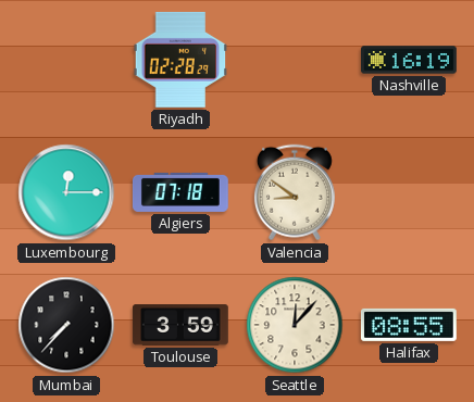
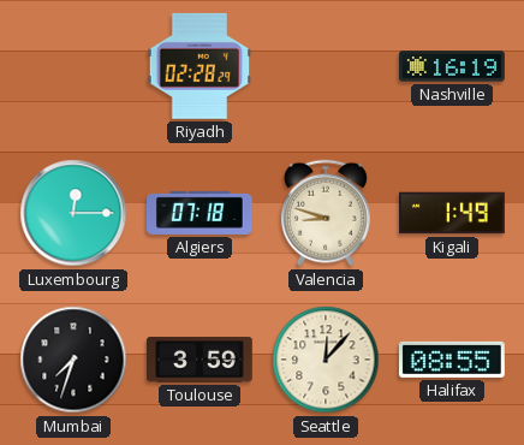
Valencia: 8:51 -> 8:48 (326, 213)
Kigali: none -> 1:49 (453, 213)
Mumbai: 7:37 -> 7:33 (73, 360)
